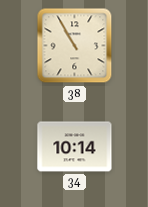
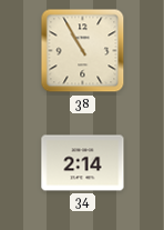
34: 10:14 -> 2:14 (83, 163)
